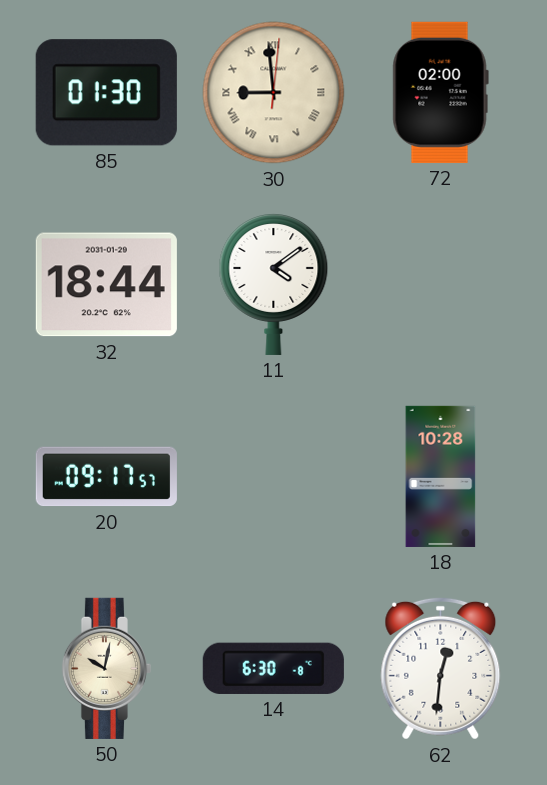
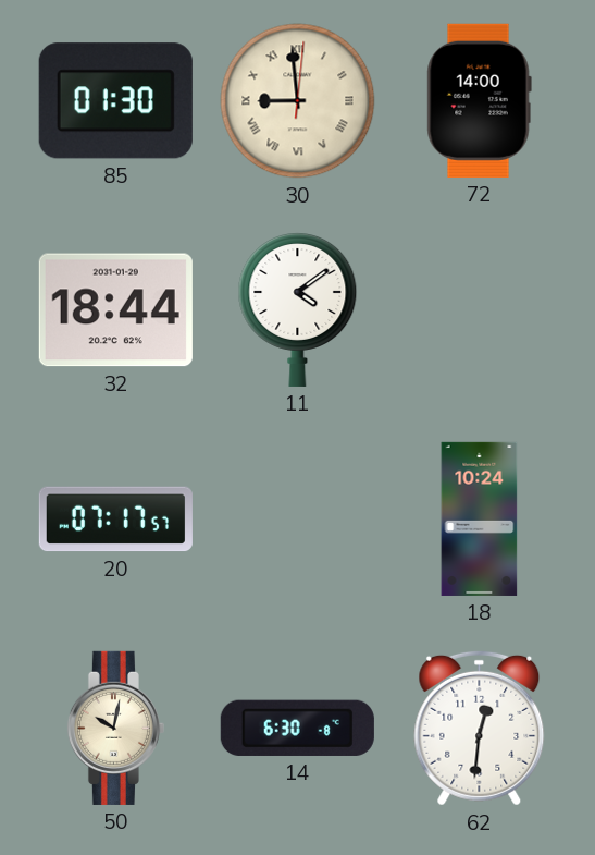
72: 02:00 -> 14:00 (479, 100)
20: 09:17 -> 07:17 (115, 520)
18: 10:28 -> 10:24 (480, 518)
